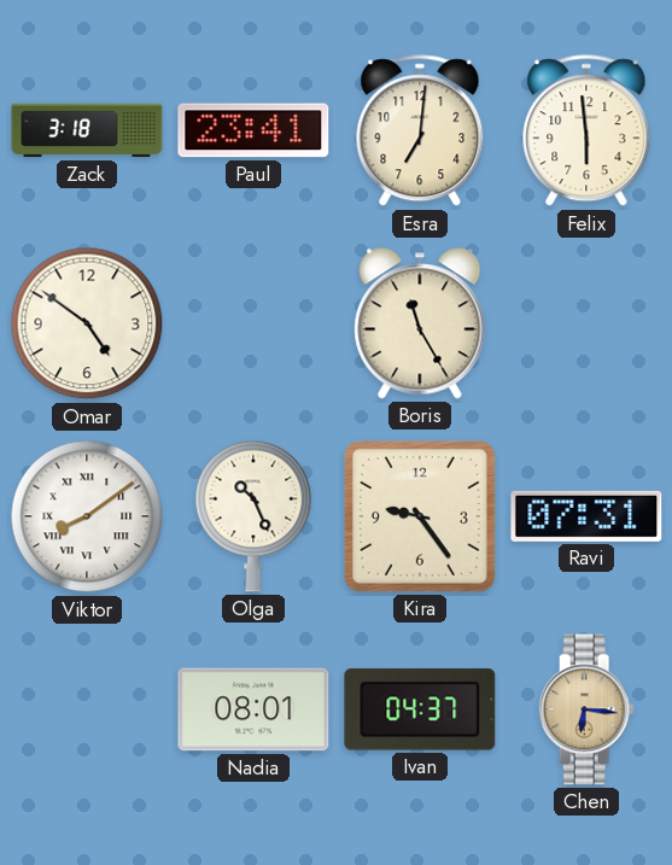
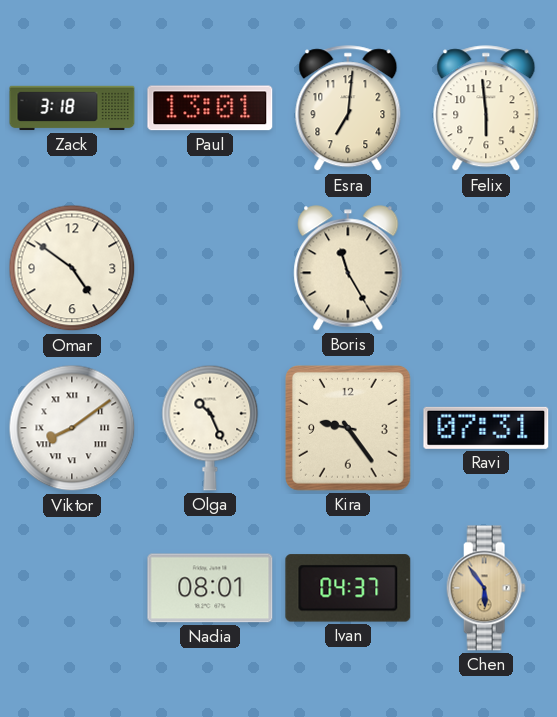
Paul: 23:41 -> 13:01 (210, 108)
Chen: 6:16 -> 5:54 (486, 588)
